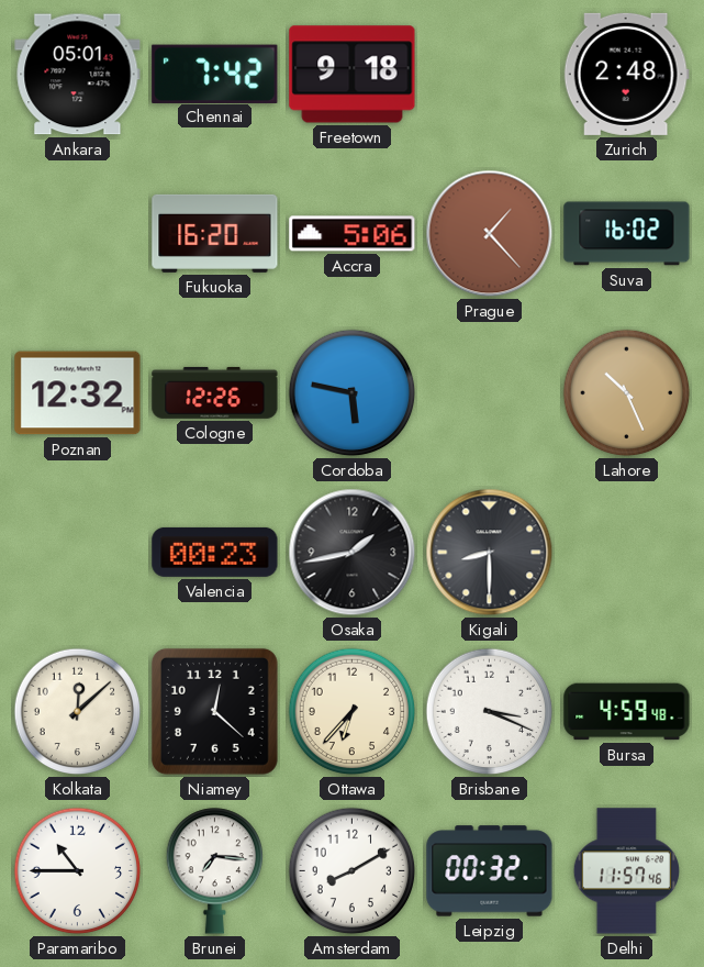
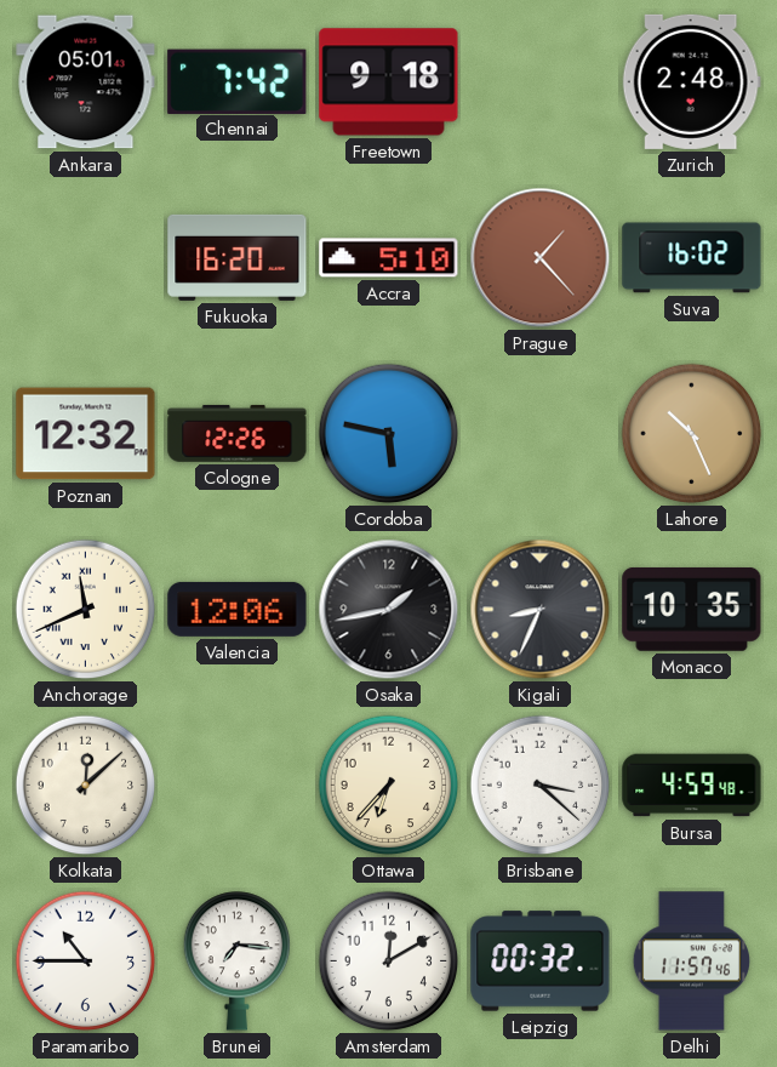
Accra: 5:06 -> 5:10 (389, 258)
Anchorage: none -> 11:41 (86, 610)
Valencia: 00:23 -> 12:06 (238, 609)
Kigali: 8:30 -> 8:34 (541, 610)
Monaco: none -> 10:35 (692, 609)
Niamey: 12:22 -> none (214, 711)
Brisbane: 3:19 -> 3:22 (541, 786)
Amsterdam: 8:10 -> 12:10 (389, 962)
